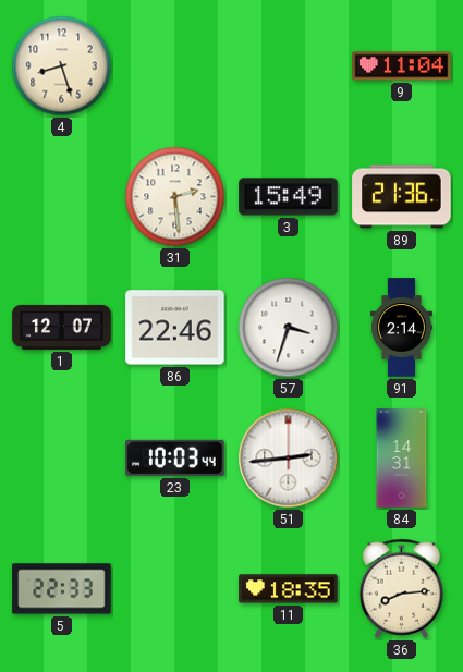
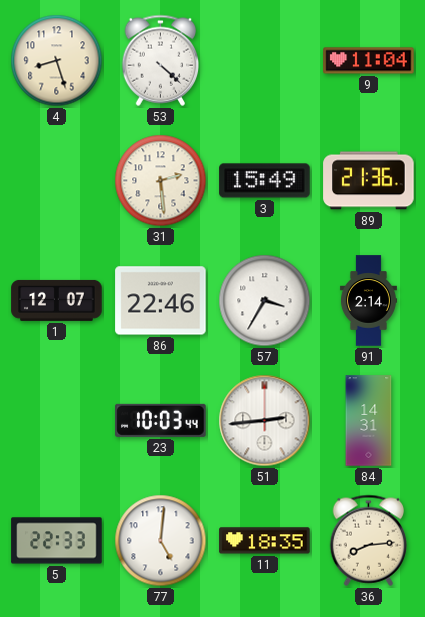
53: none -> 4:22 (161, 60)
57: 3:33 -> 3:35 (265, 301)
77: none -> 5:01 (161, 541)
